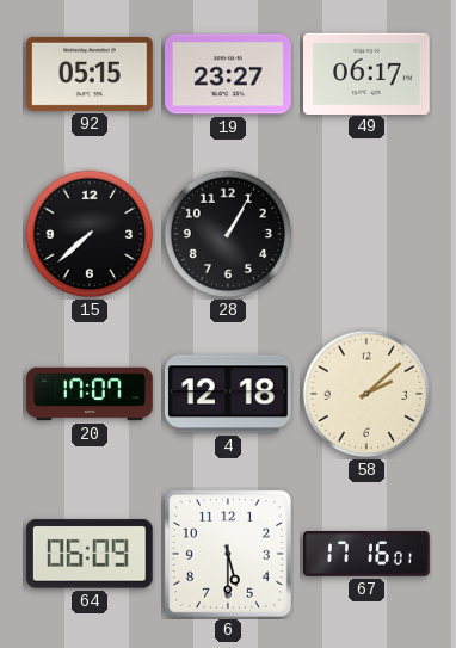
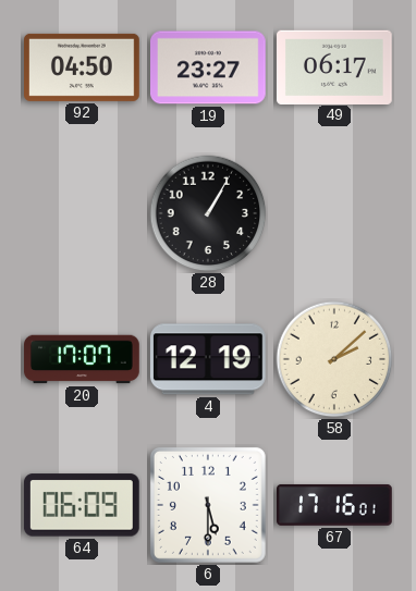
92: 05:15 -> 04:50 (83, 67)
15: 7:38 -> none (90, 234)
4: 12:18 -> 12:19 (208, 359)
